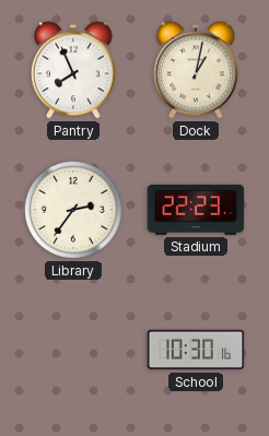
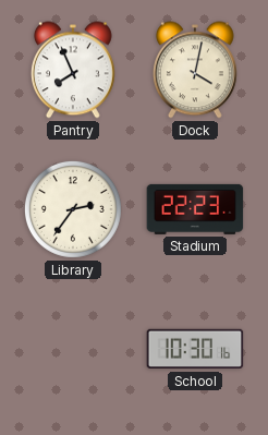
Dock: 1:02 -> 4:02 (195, 70)
